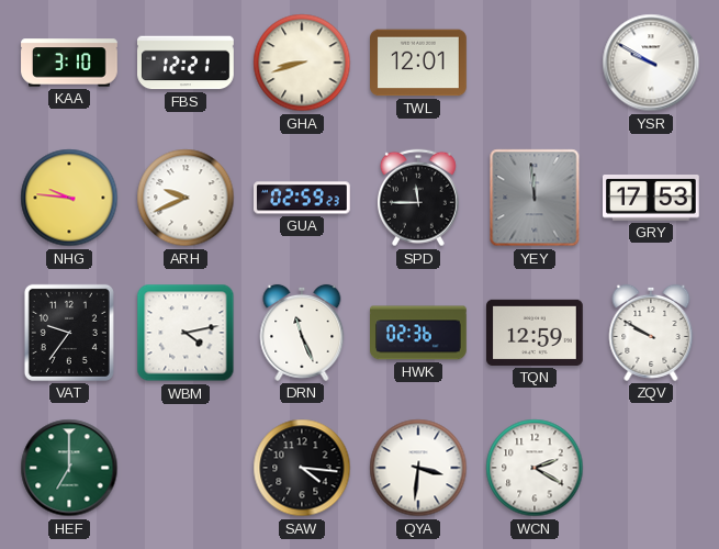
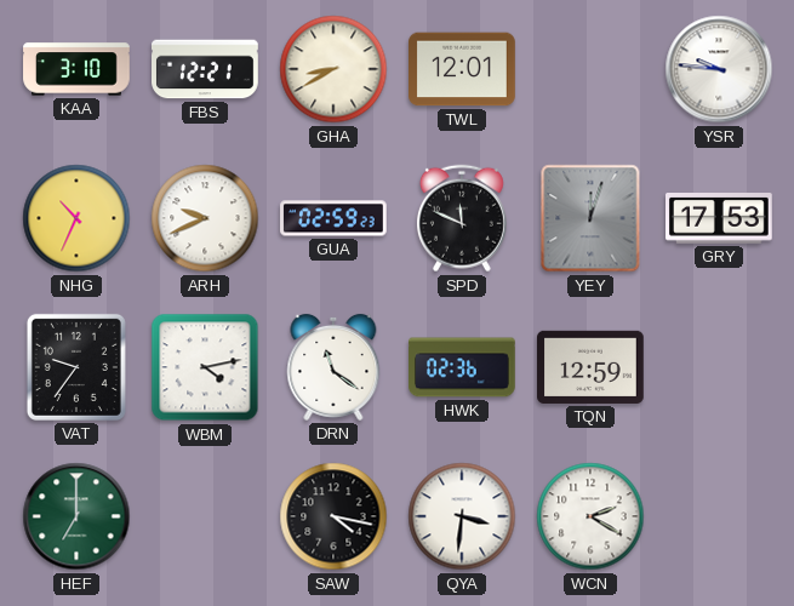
GHA: 8:42 -> 8:40 (333, 69)
YSR: 9:50 -> 9:46 (719, 69)
NHG: 9:46 -> 10:34 (76, 218)
SPD: 11:45 -> 11:49 (462, 218)
YEY: 11:59 -> 12:03 (590, 218)
DRN: 11:26 -> 11:21 (333, 367)
ZQV: 9:50 -> none (651, 333)
SAW: 4:16 -> 4:17 (333, 516)
